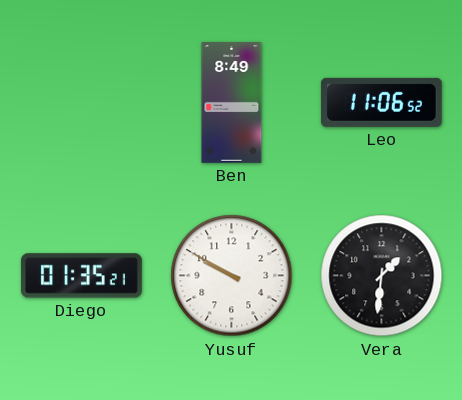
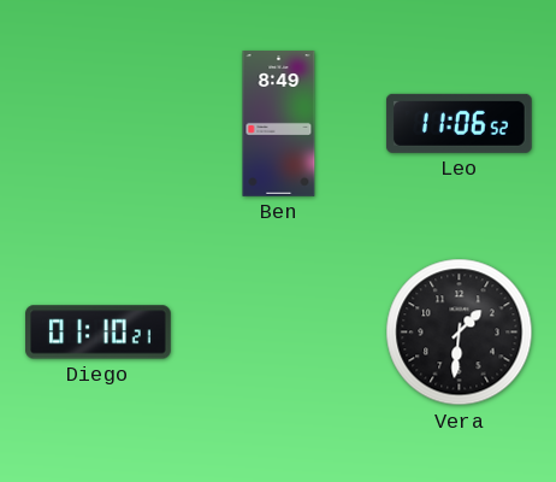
Diego: 01:35 -> 01:10 (99, 333)
Yusuf: 9:50 -> none (232, 276)
